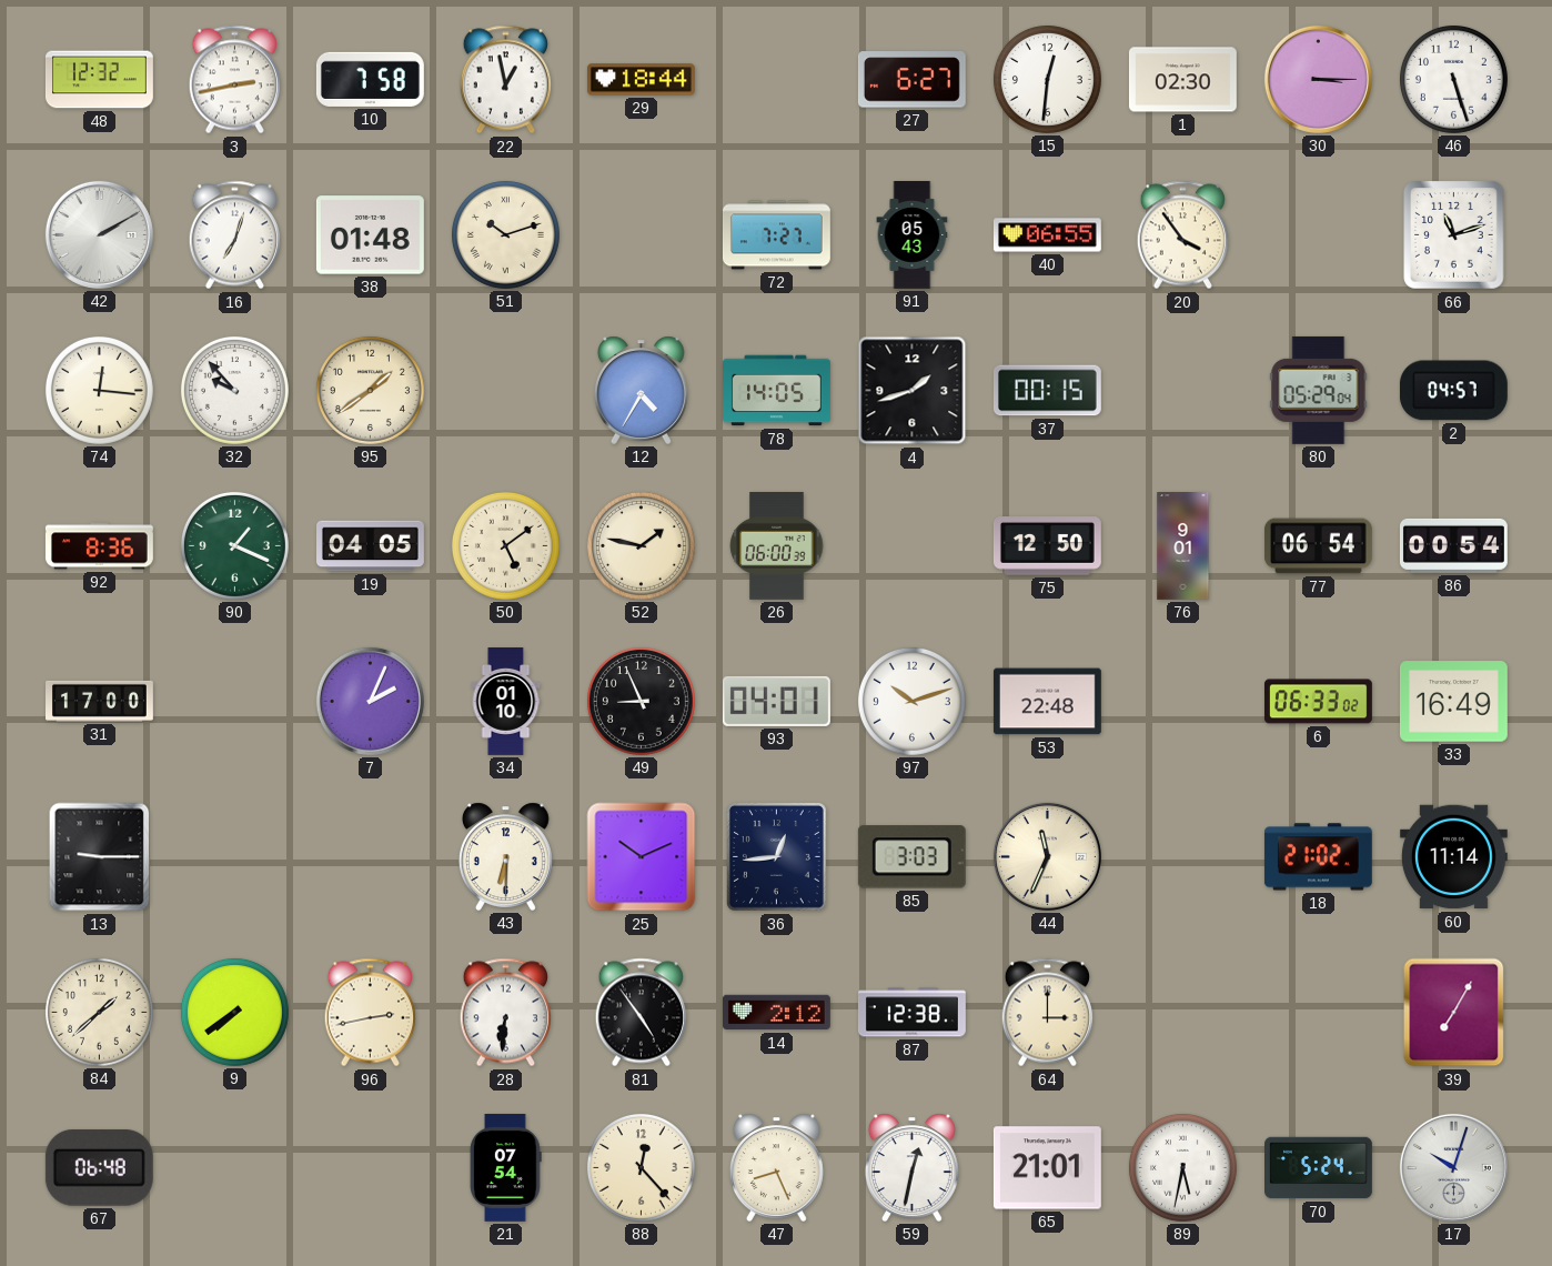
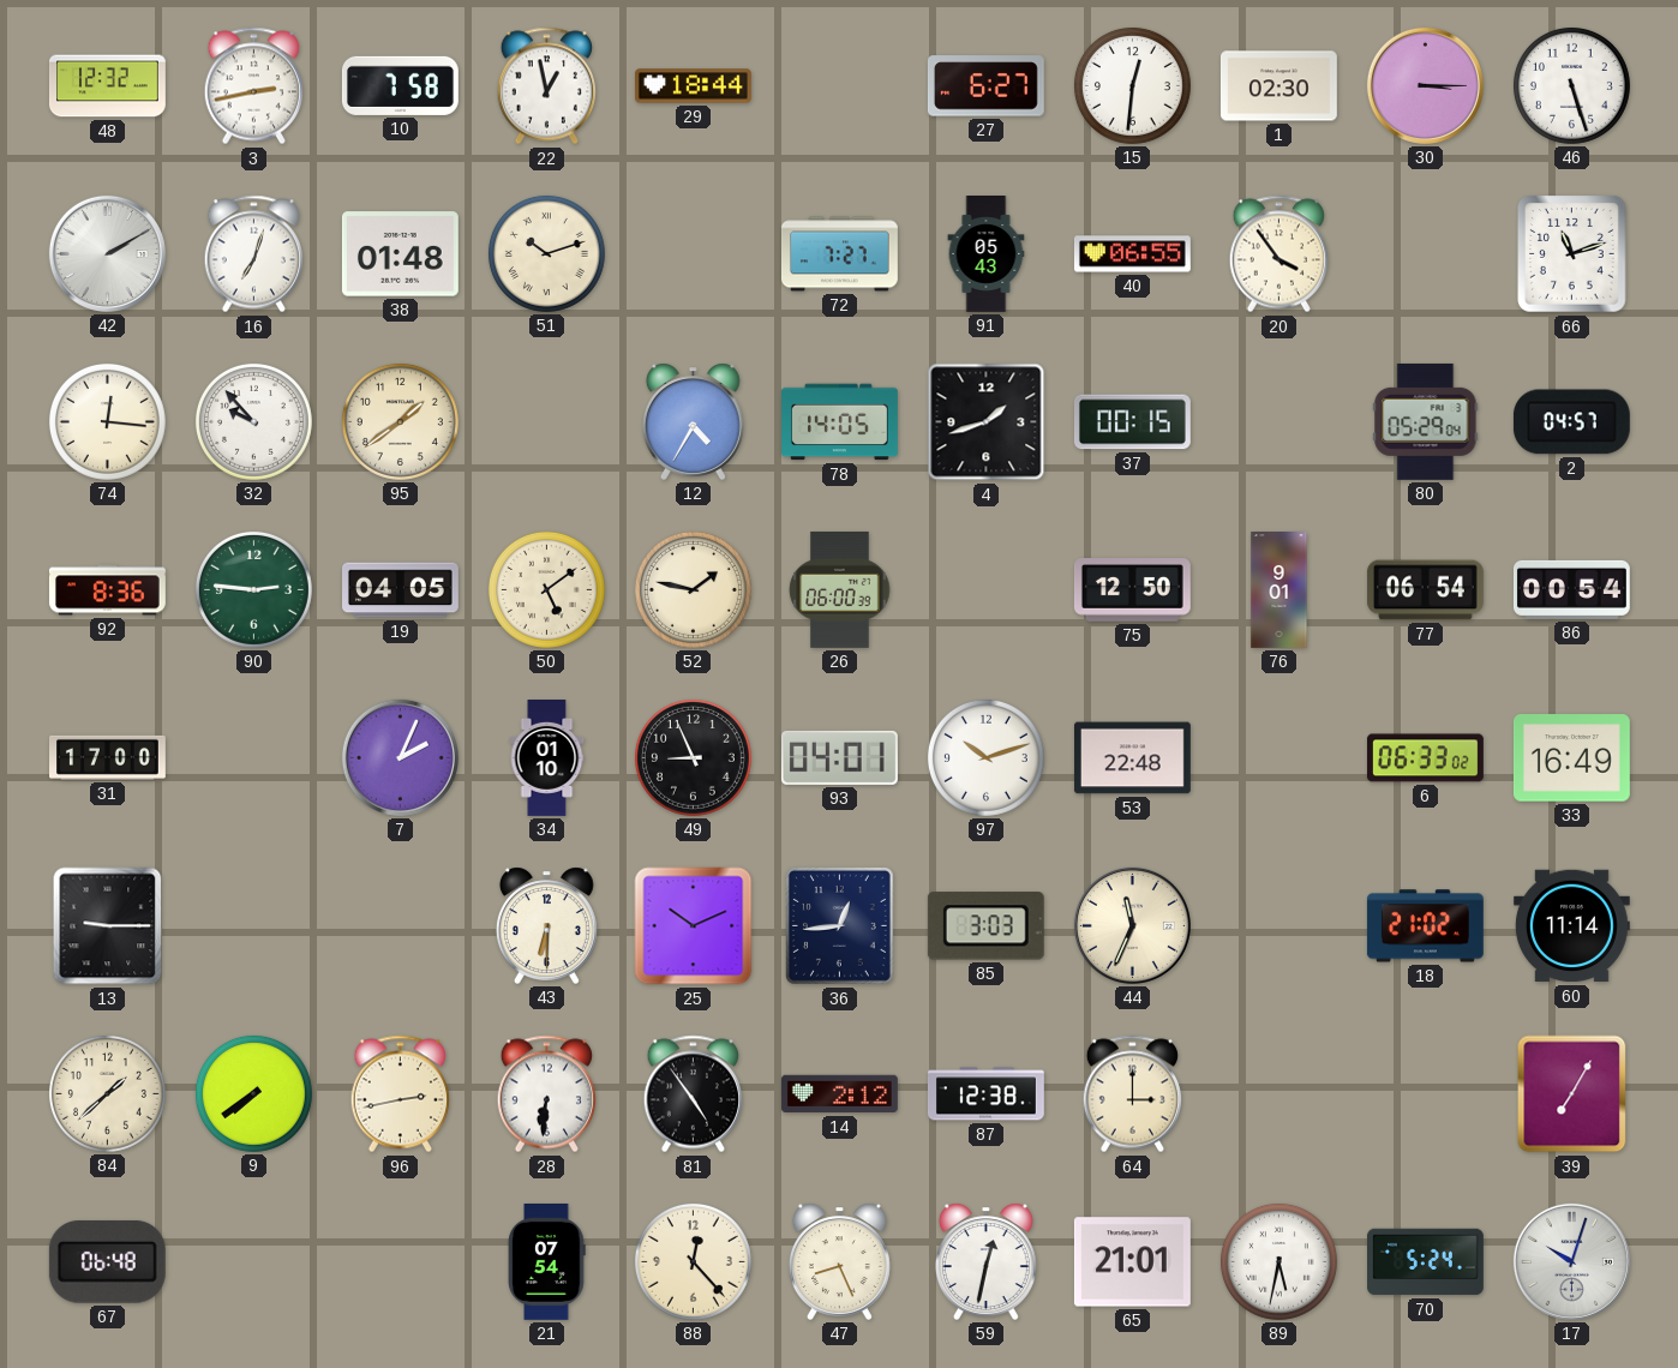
90: 1:19 -> 2:46 (253, 589)
